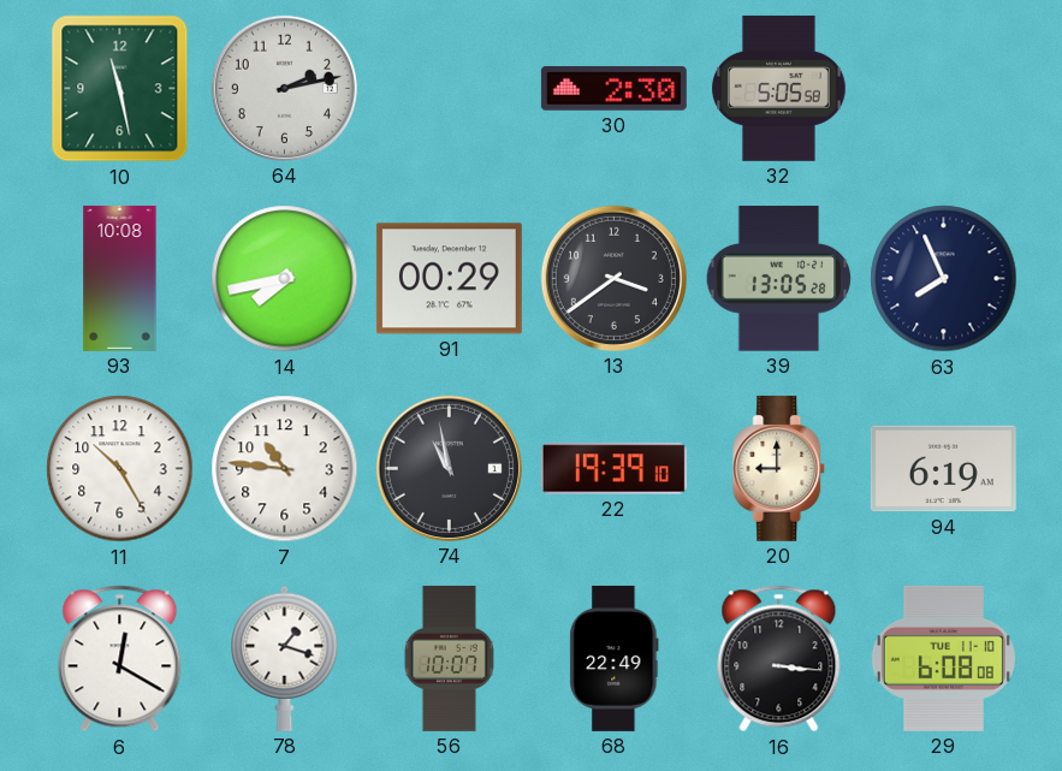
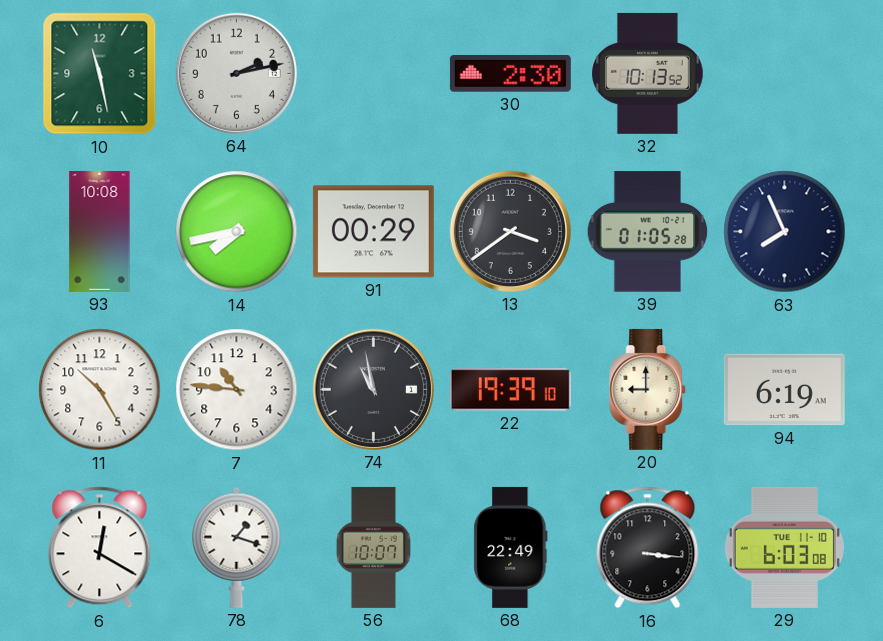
32: 5:05 -> 10:13 (648, 73)
39: 13:05 -> 01:05 (648, 232)
29: 6:08 -> 6:03 (784, 547)
